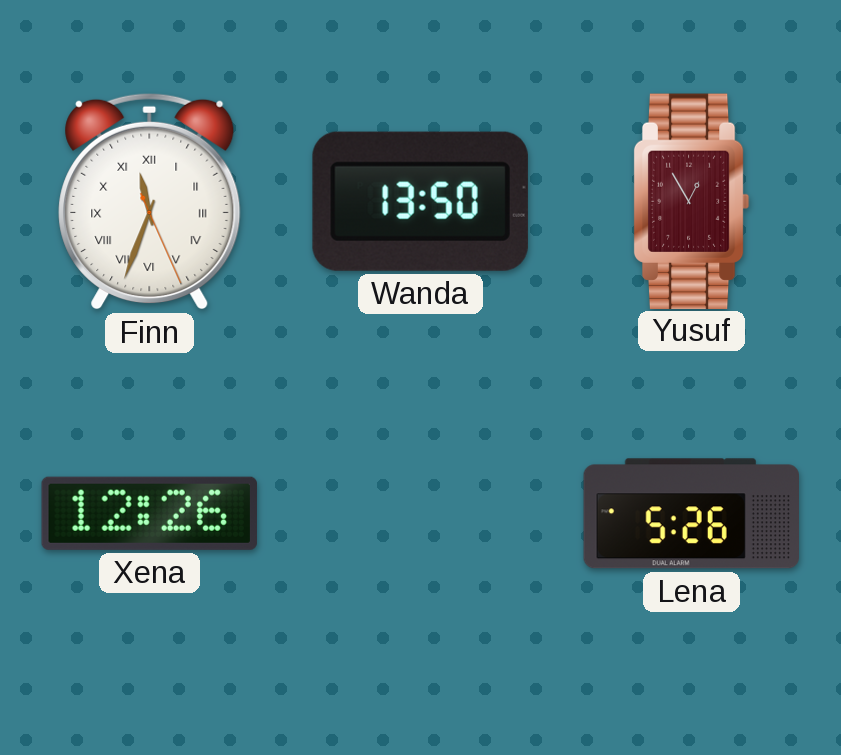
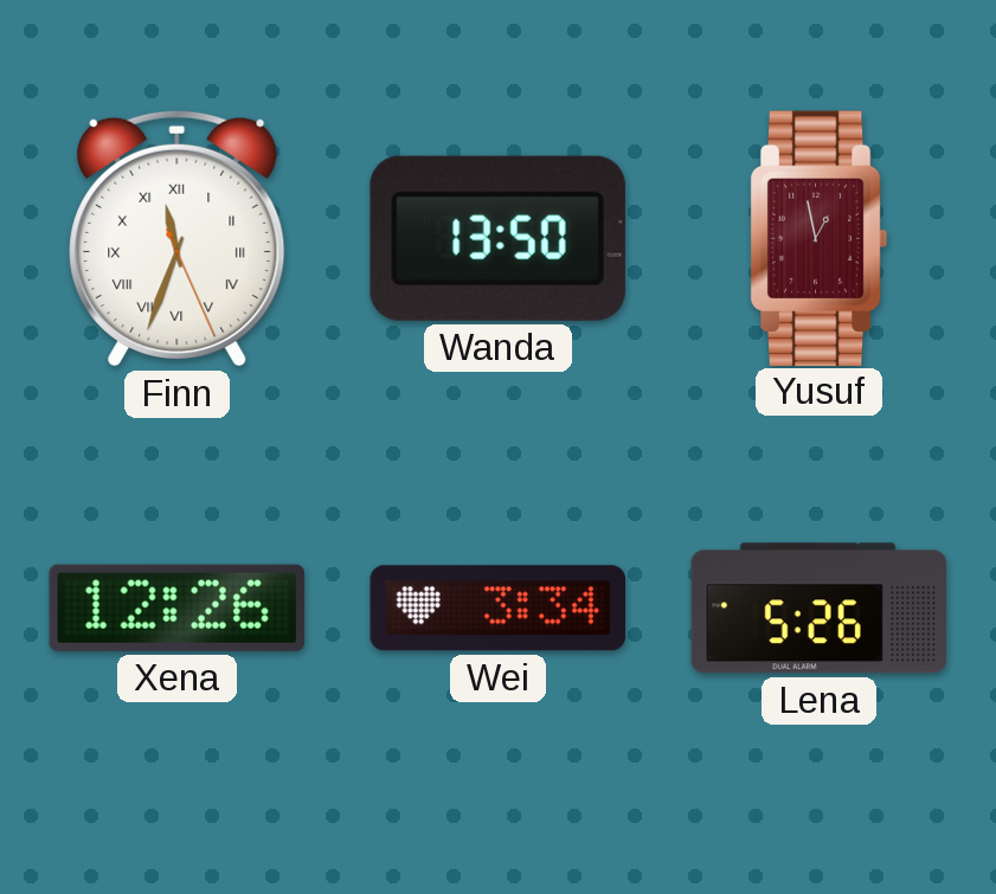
Yusuf: 12:55 -> 12:58 (818, 238)
Wei: none -> 3:34 (497, 609)
